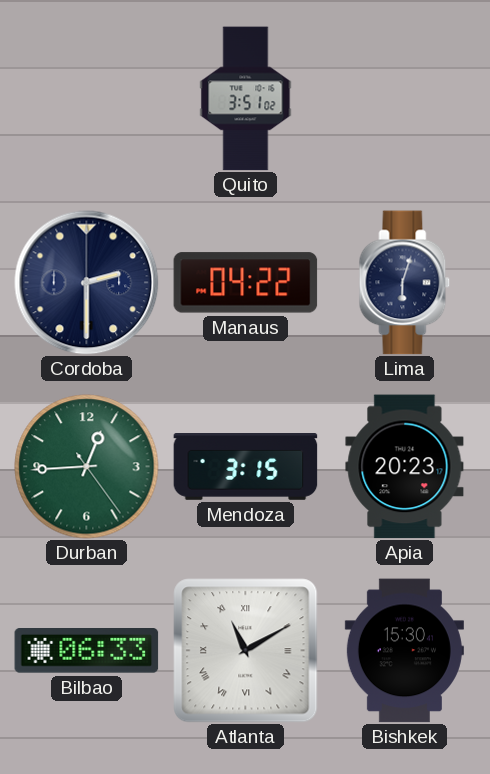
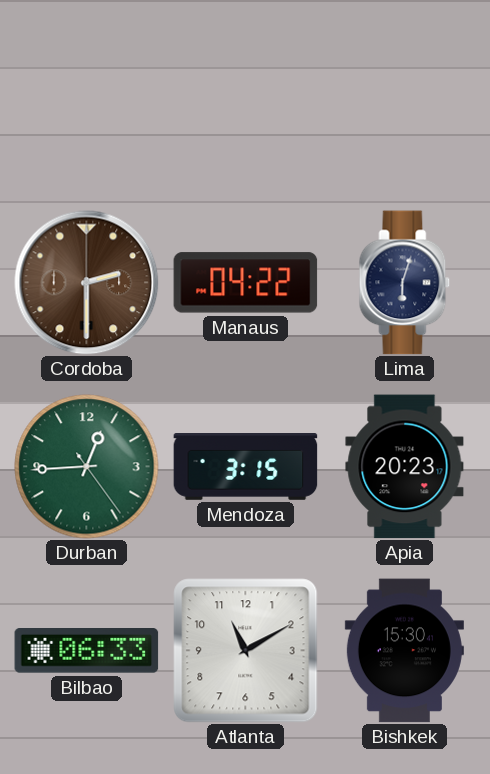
Quito: 3:51 -> none (246, 99)
Cordoba dial: navy -> brown (87, 283)
Atlanta numerals: Roman -> Arabic (246, 651)
